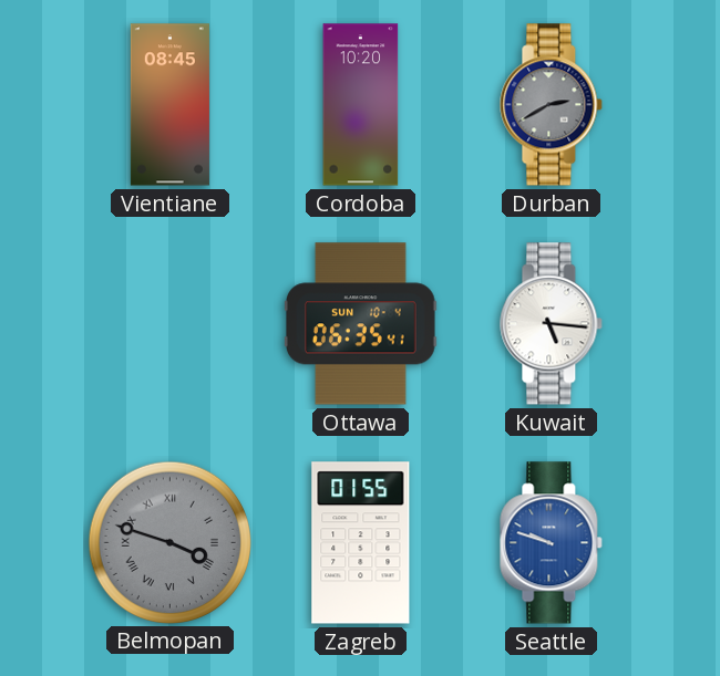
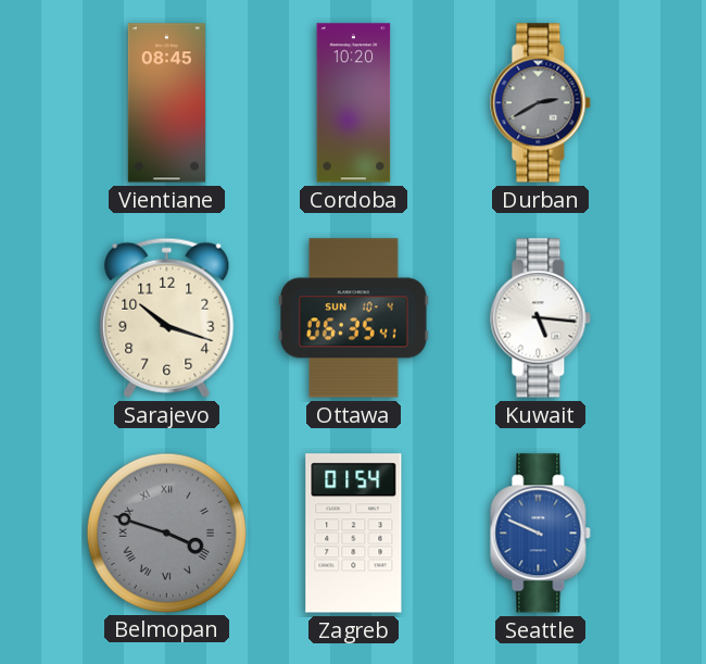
Sarajevo: none -> 10:18 (167, 317)
Zagreb: 01:55 -> 01:54 (354, 534)
Seattle: 9:48 -> 9:49 (541, 534)
